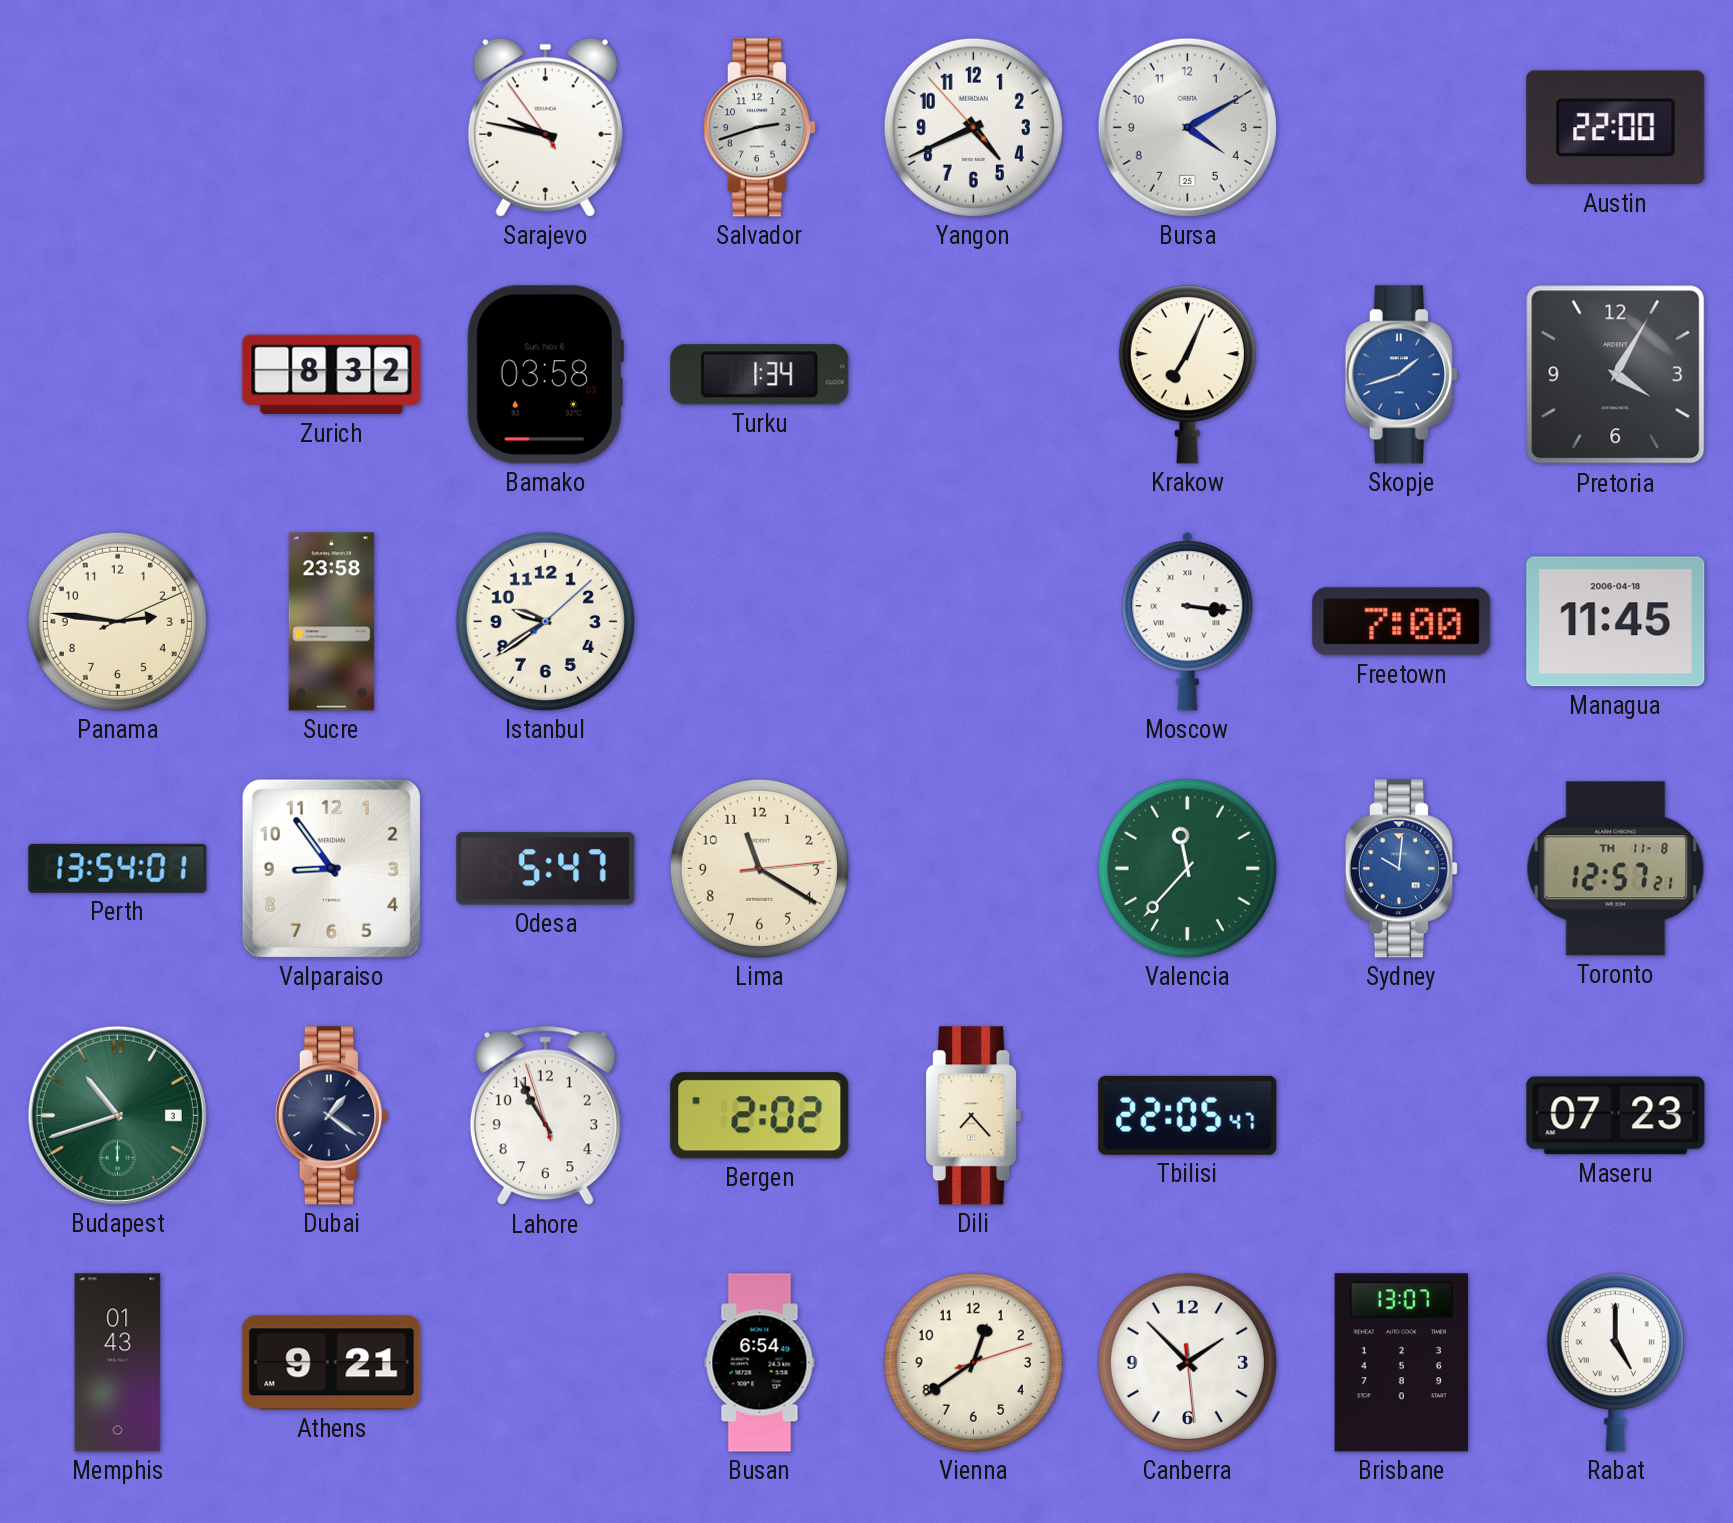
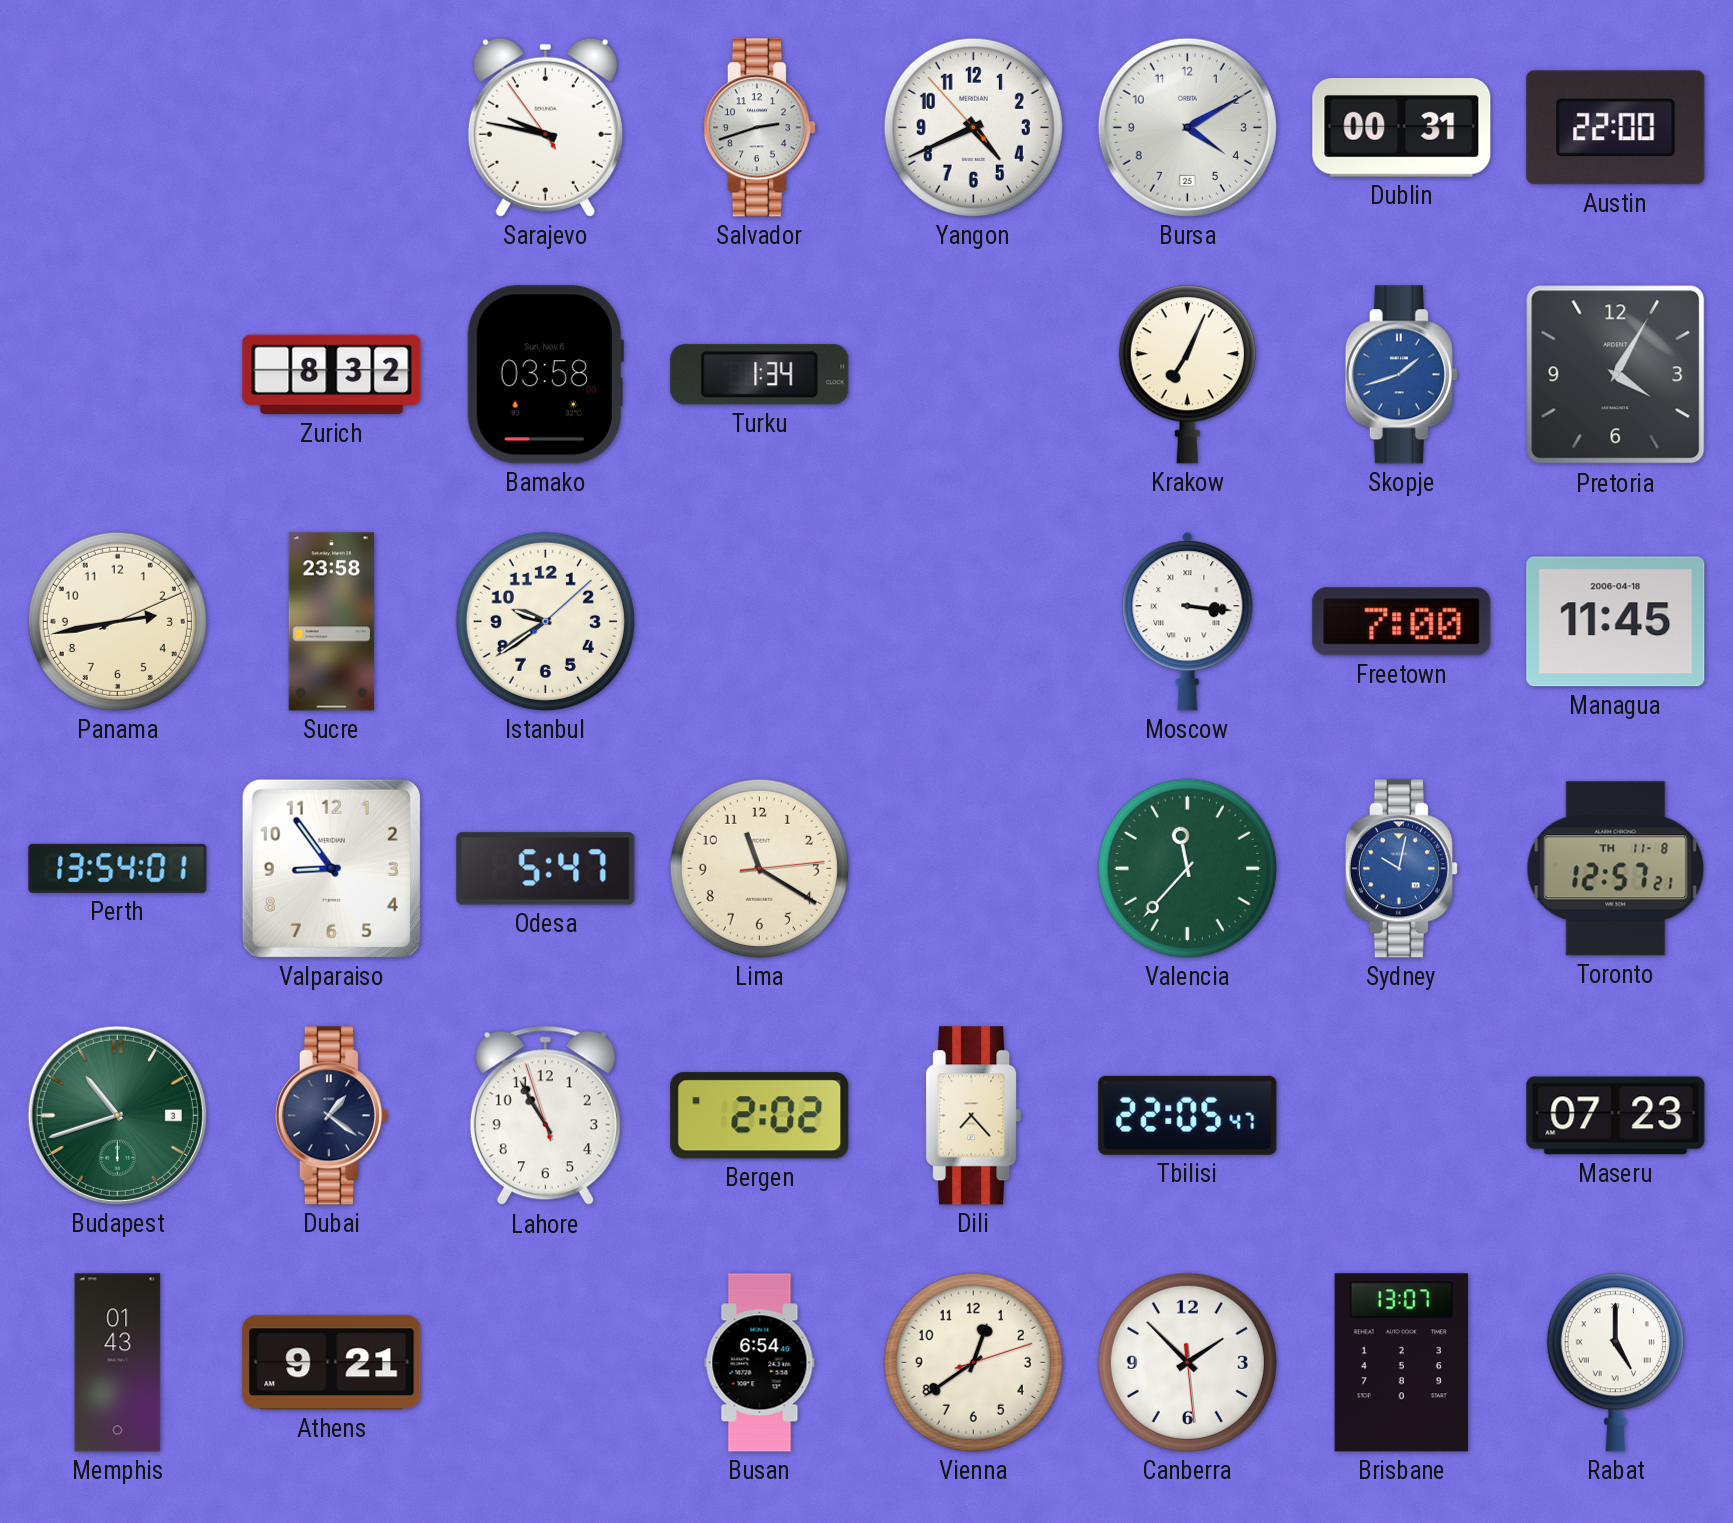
Dublin: none -> 00:31 (1402, 128)
Panama: 2:46 -> 2:43 (117, 621)
Sydney: 10:01 -> 10:02 (1401, 869)
